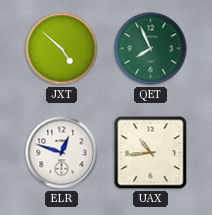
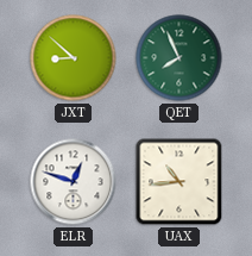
JXT: 4:52 -> 8:52 (74, 58)
